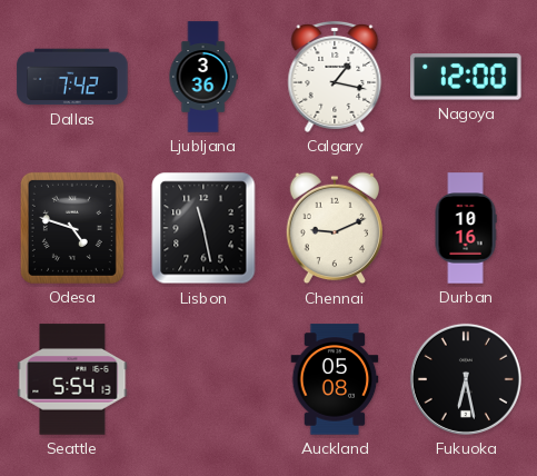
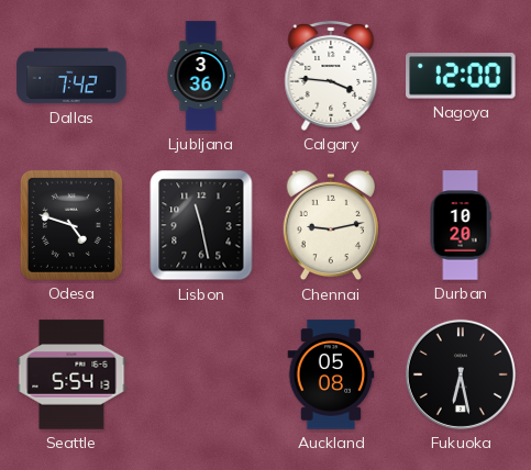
Calgary: 1:17 -> 3:46 (331, 76)
Chennai: 9:11 -> 9:13 (331, 225)
Durban: 10:16 -> 10:20 (461, 225)
